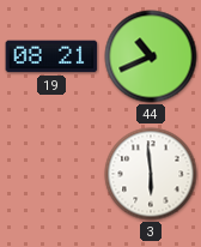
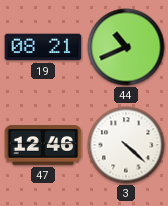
47: none -> 12:46 (43, 145)
3: 5:59 -> 4:22 (126, 145)
